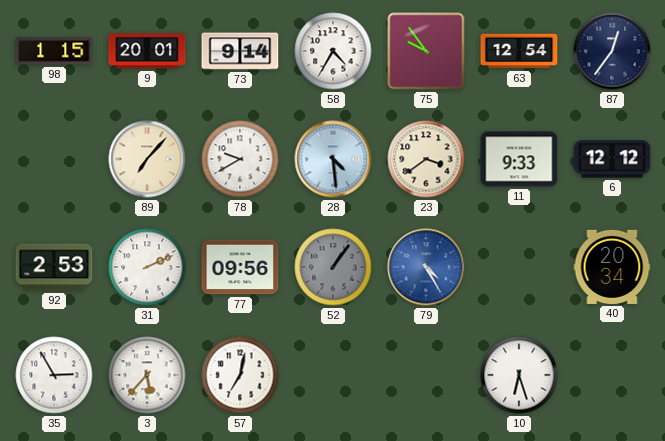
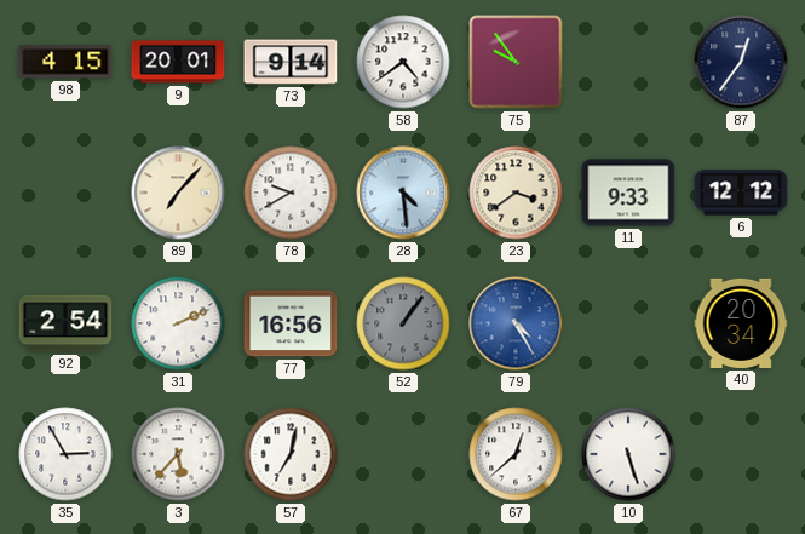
98: 1:15 -> 4:15 (65, 62)
58: 4:35 -> 4:39 (403, 62)
63: 12:54 -> none (519, 51)
92: 2:53 -> 2:54 (65, 323)
77: 09:56 -> 16:56 (291, 323)
67: none -> 12:38 (516, 454)
10: 6:27 -> 5:27 (628, 454)
